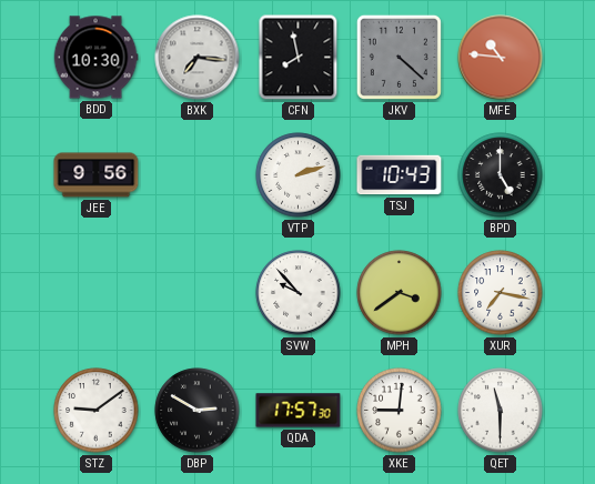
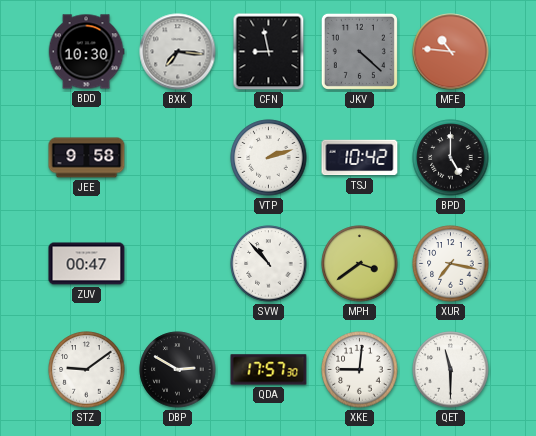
CFN: 7:58 -> 8:58 (269, 52)
JEE: 9:56 -> 9:58 (87, 158)
TSJ: 10:43 -> 10:42 (360, 158)
ZUV: none -> 00:47 (87, 264)
SVW: 9:53 -> 10:53 (269, 264)
